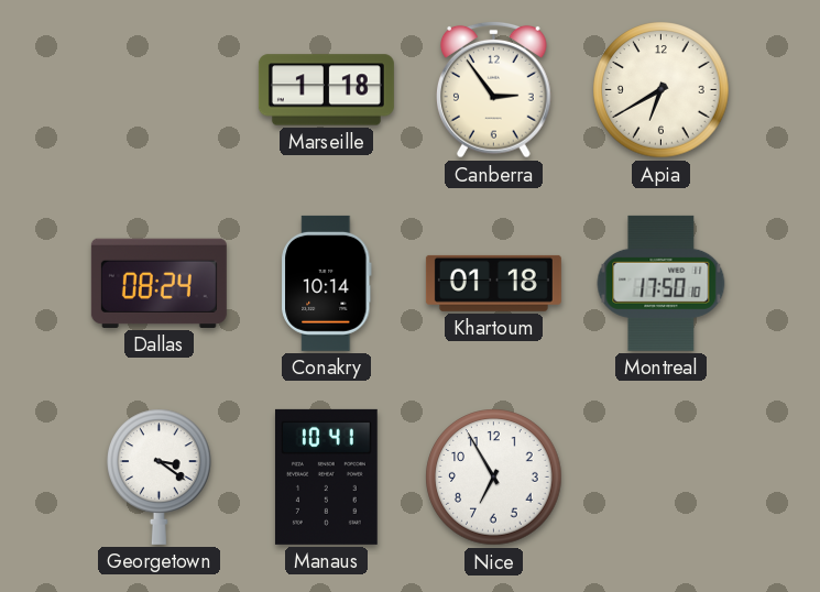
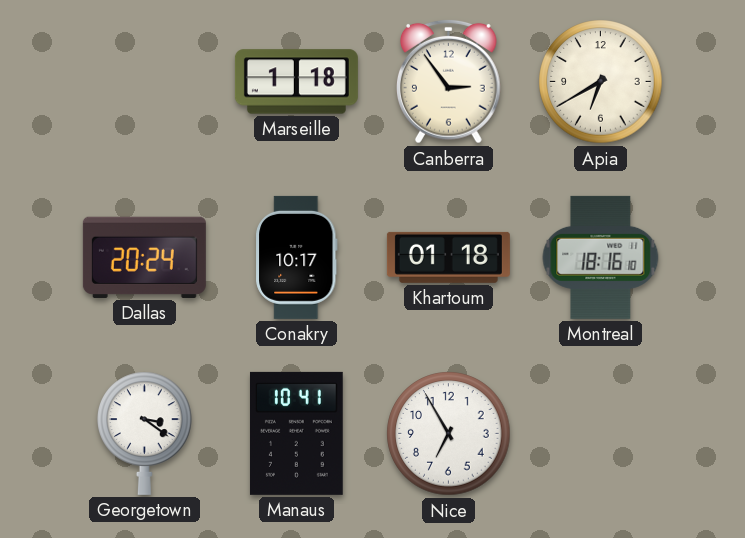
Dallas: 08:24 -> 20:24 (144, 257)
Conakry: 10:14 -> 10:17 (297, 257)
Montreal: 17:50 -> 18:16 (601, 257)
